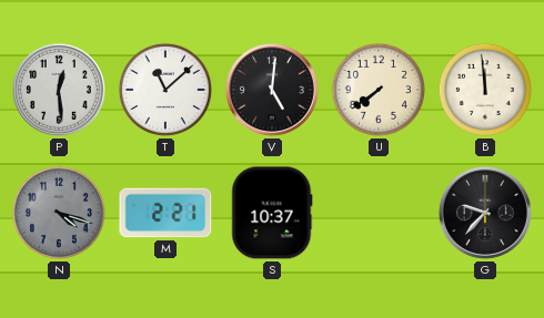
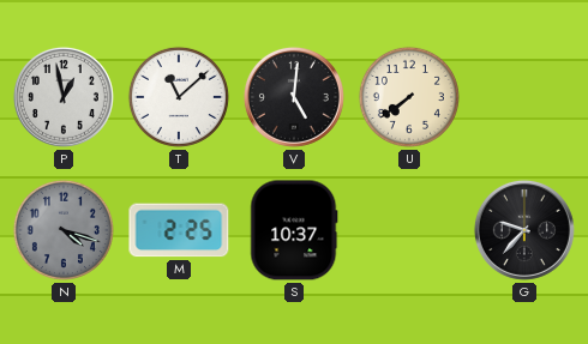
P: 12:29 -> 12:58 (64, 97)
B: 11:59 -> none (485, 90)
M: 2:21 -> 2:25 (179, 230)
